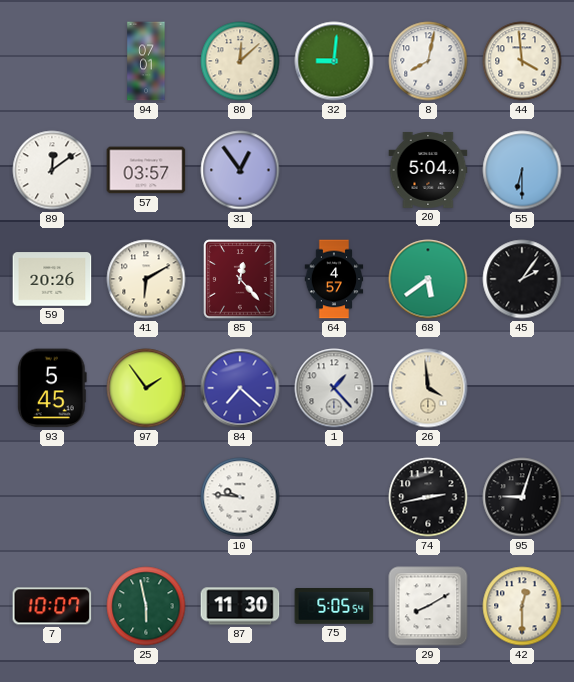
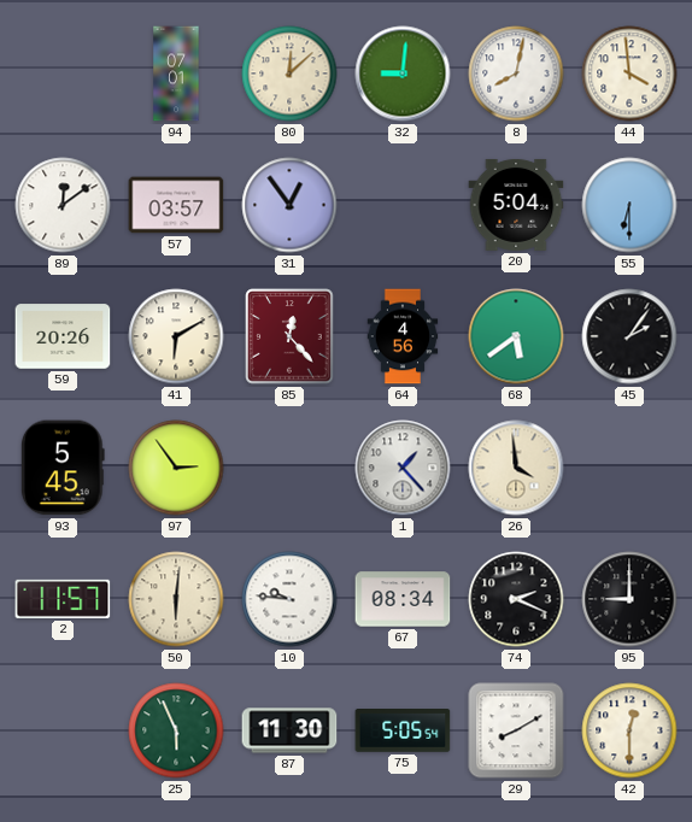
64: 4:57 -> 4:56 (403, 336)
97: 1:54 -> 2:54 (176, 468)
84: 7:22 -> none (240, 388)
2: none -> 11:57 (63, 599)
50: none -> 6:01 (176, 599)
67: none -> 08:34 (403, 599)
74: 2:43 -> 2:19 (516, 599)
95: 9:03 -> 9:00 (629, 599)
7: 10:07 -> none (52, 606)
25: 5:58 -> 5:56 (176, 730)
